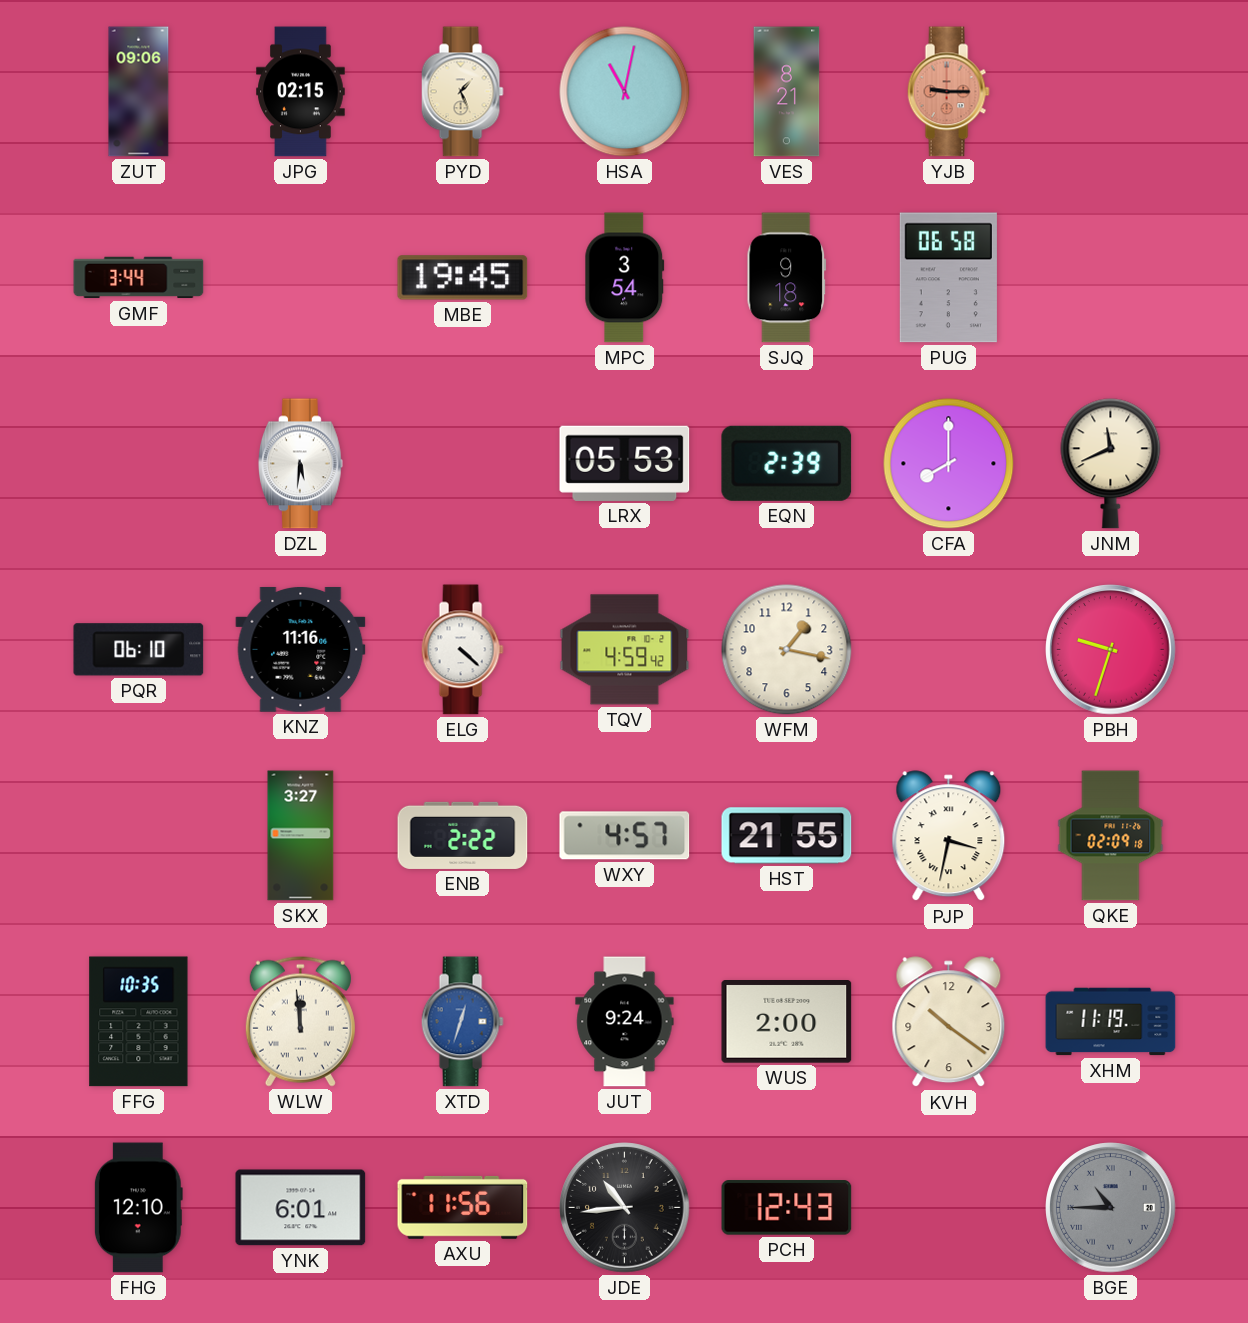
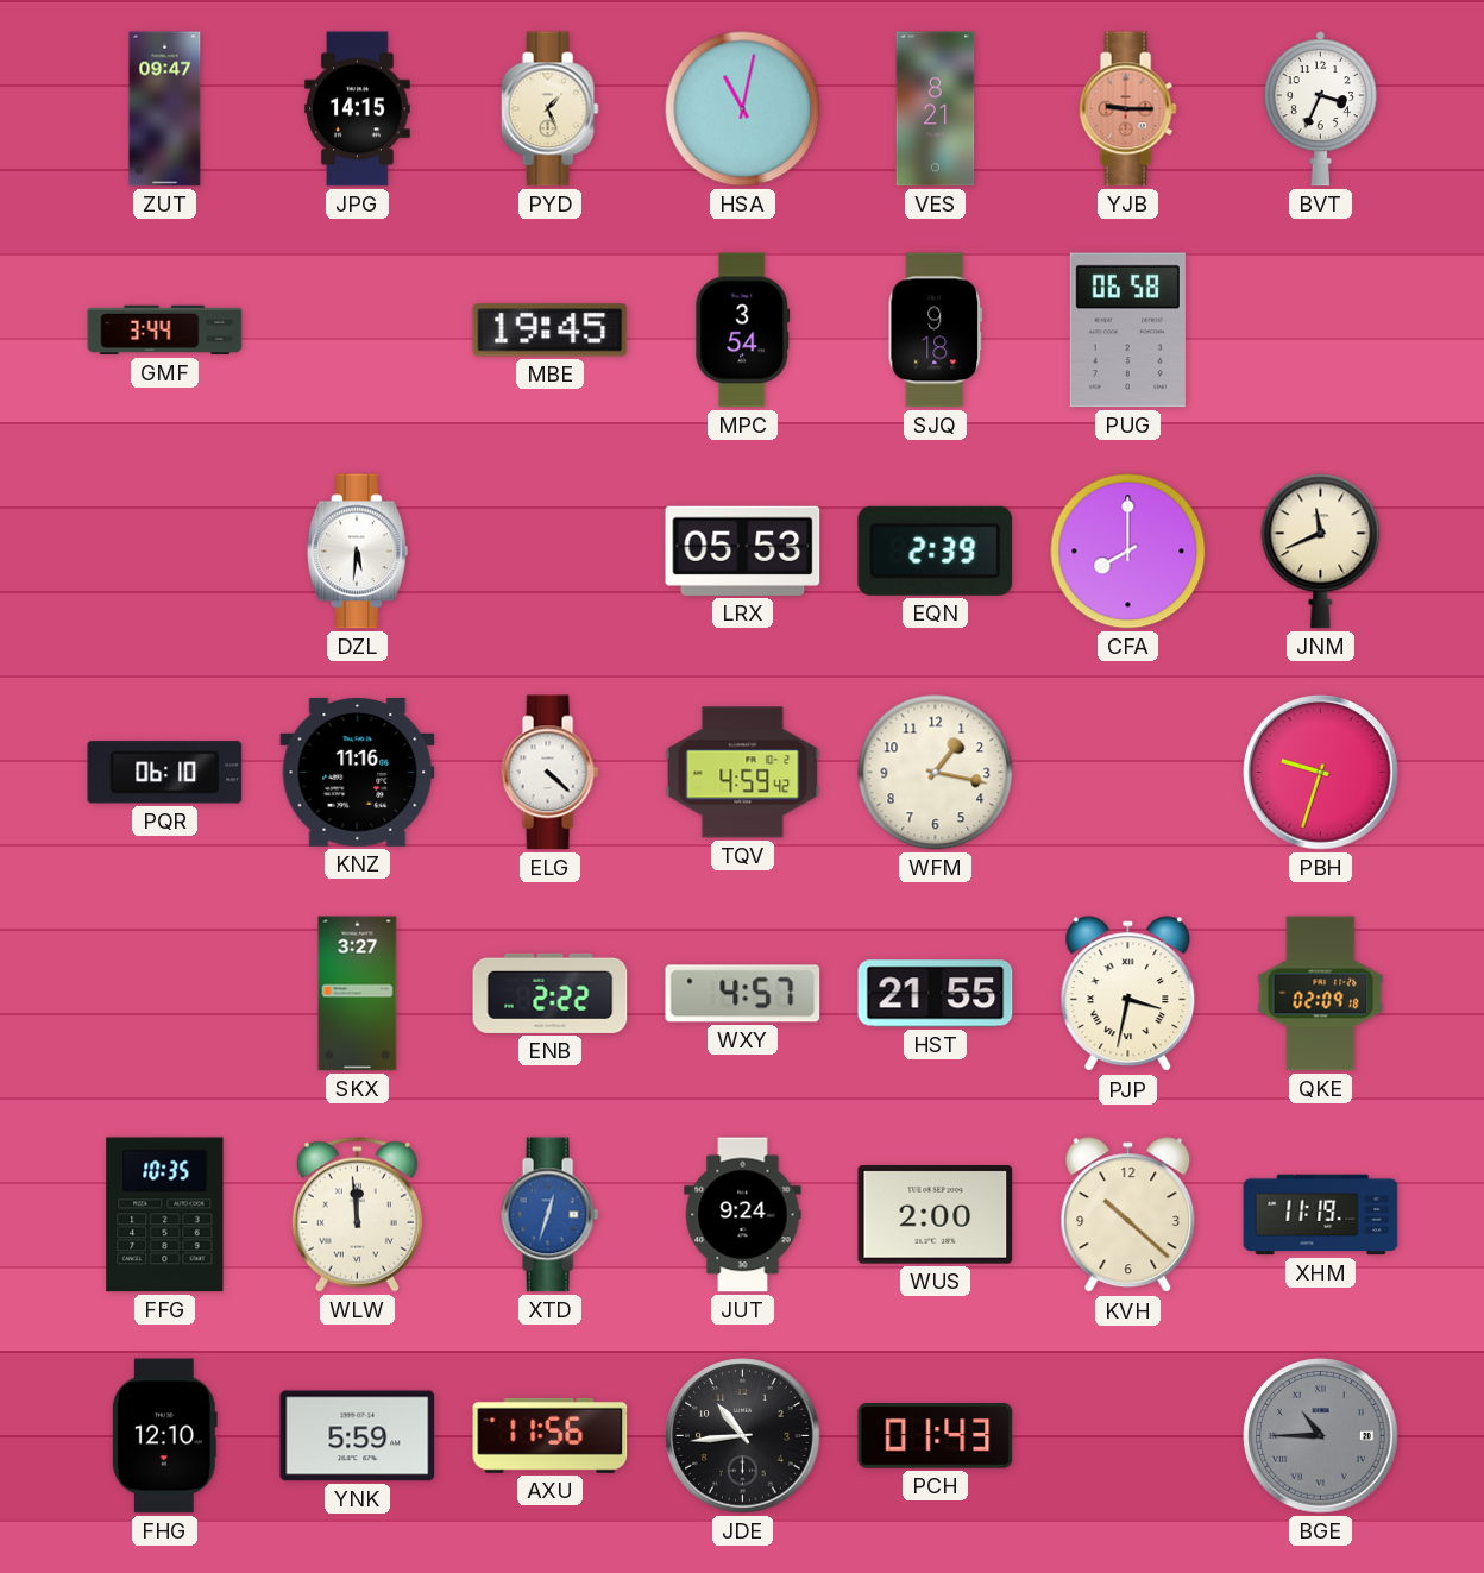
ZUT: 09:06 -> 09:47 (165, 109)
JPG: 02:15 -> 14:15 (358, 109)
BVT: none -> 3:34 (1320, 109)
KVH: 10:21 -> 10:22 (1128, 1215)
YNK: 6:01 -> 5:59 (358, 1436)
PCH: 12:43 -> 01:43 (936, 1436)
